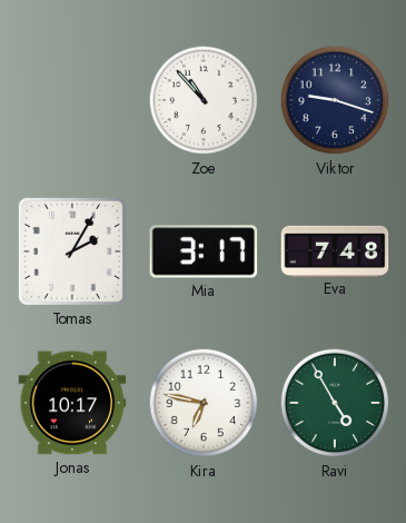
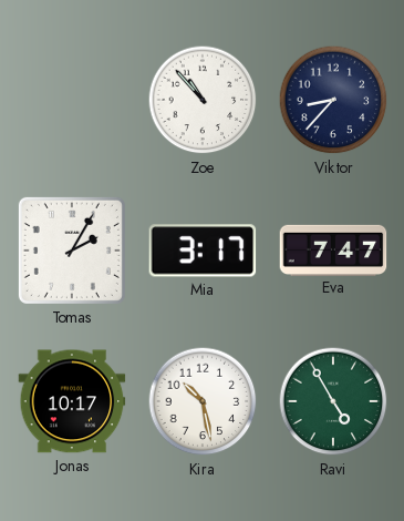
Viktor: 9:18 -> 8:37 (333, 100)
Eva: 7:48 -> 7:47 (333, 249)
Kira: 6:47 -> 10:28 (203, 401)
